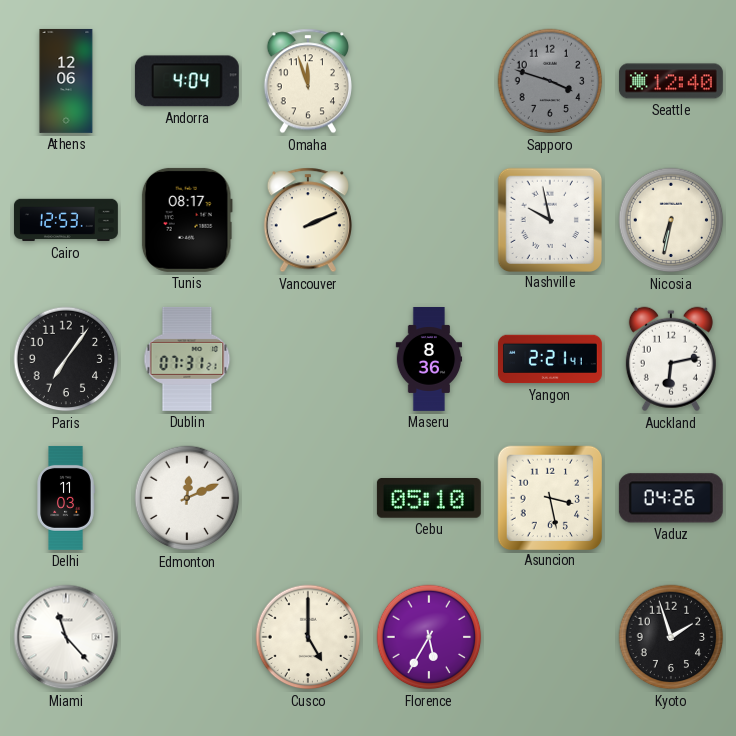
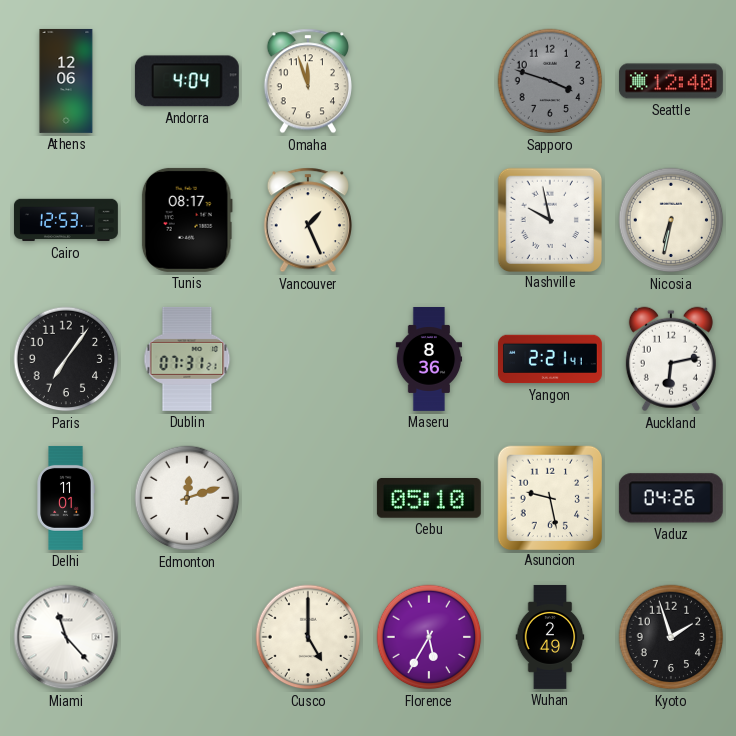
Vancouver: 2:11 -> 1:26 (308, 220)
Delhi: 11:03 -> 11:01 (66, 498)
Edmonton: 12:11 -> 12:12 (187, 498)
Asuncion: 3:28 -> 9:28 (549, 497)
Wuhan: none -> 2:49 (550, 637)
